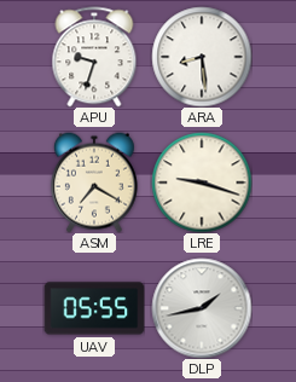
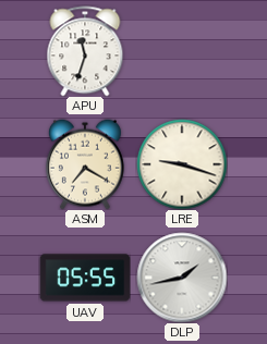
APU: 9:33 -> 11:33 (85, 51)
ARA: 8:29 -> none (202, 57)
